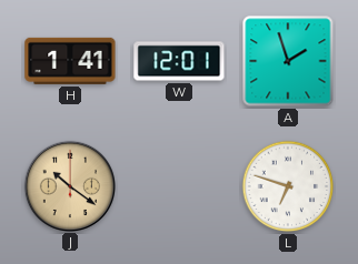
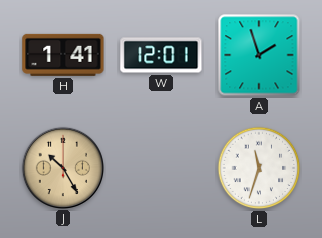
J: 10:21 -> 10:25 (62, 167)
L: 6:48 -> 11:33 (259, 168)
